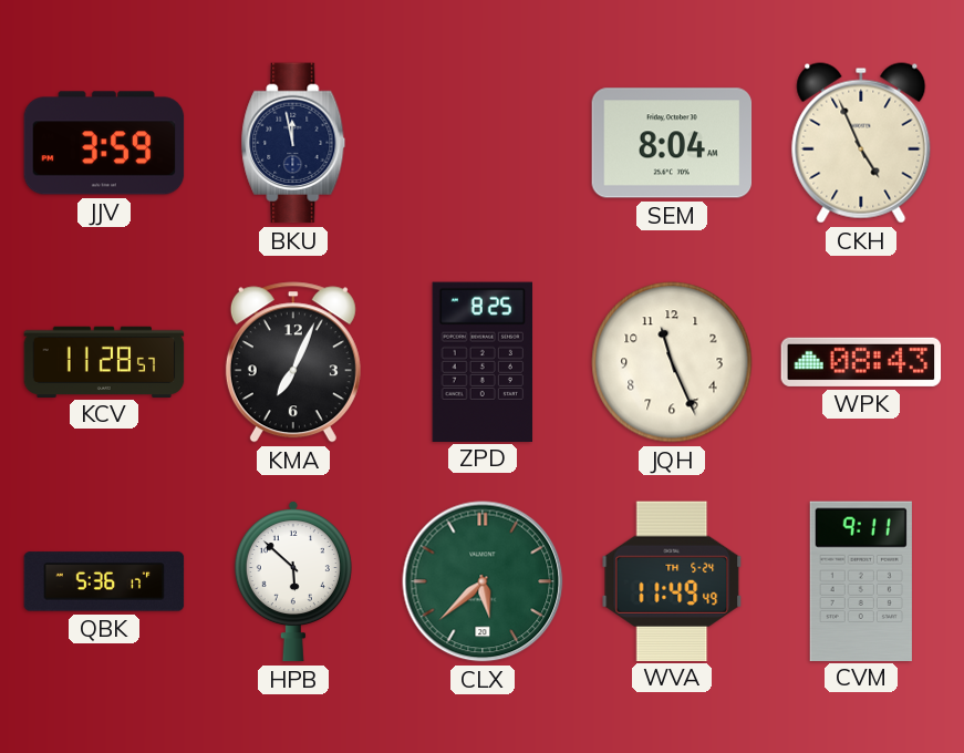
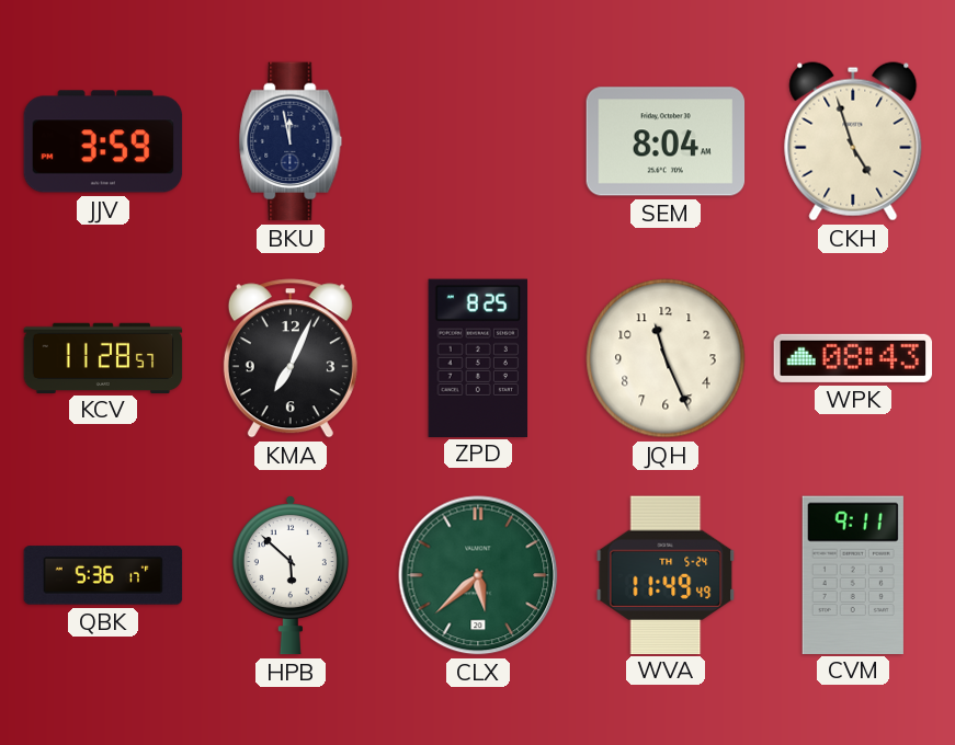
CKH: 4:56 -> 4:57 (853, 141)
